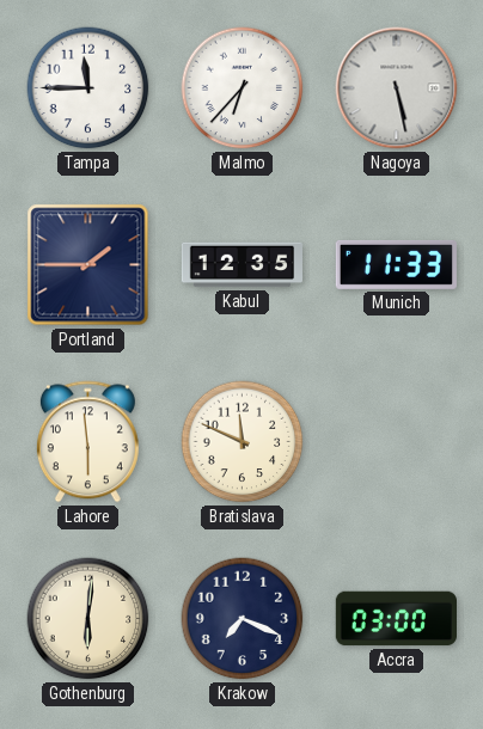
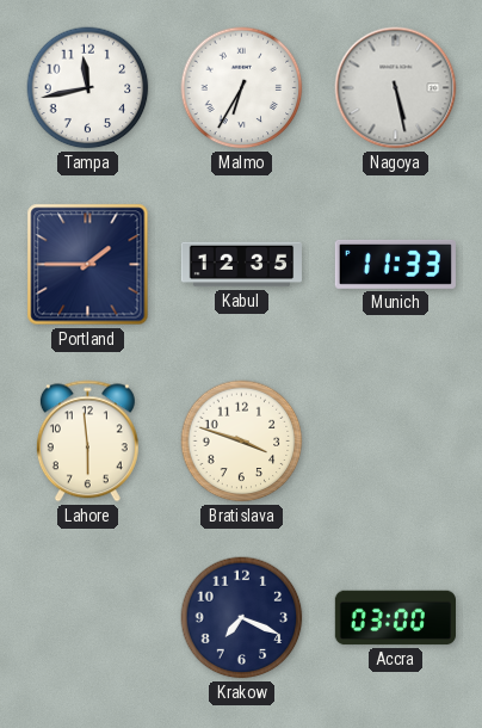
Tampa: 11:45 -> 11:43 (88, 88)
Malmo: 6:37 -> 6:35 (242, 88)
Bratislava: 11:49 -> 3:48 (242, 442)
Gothenburg: 6:01 -> none (88, 619)
